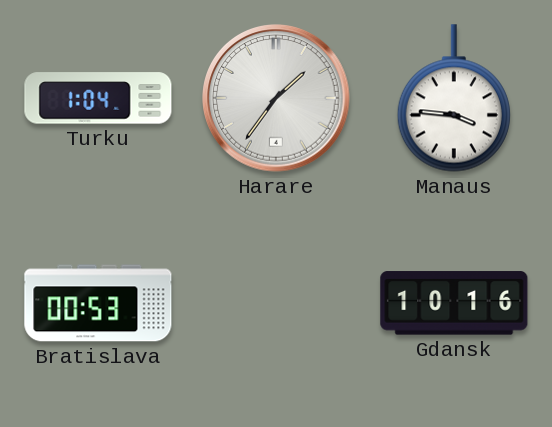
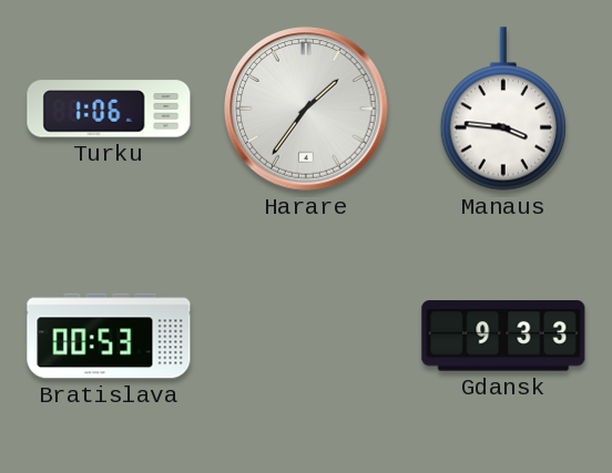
Turku: 1:04 -> 1:06 (109, 109)
Gdansk: 10:16 -> 9:33 (503, 336)
